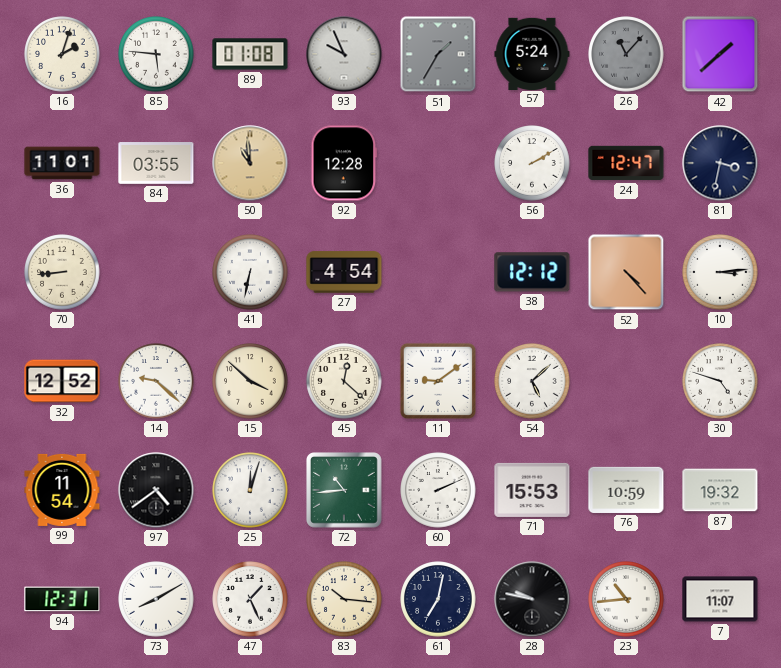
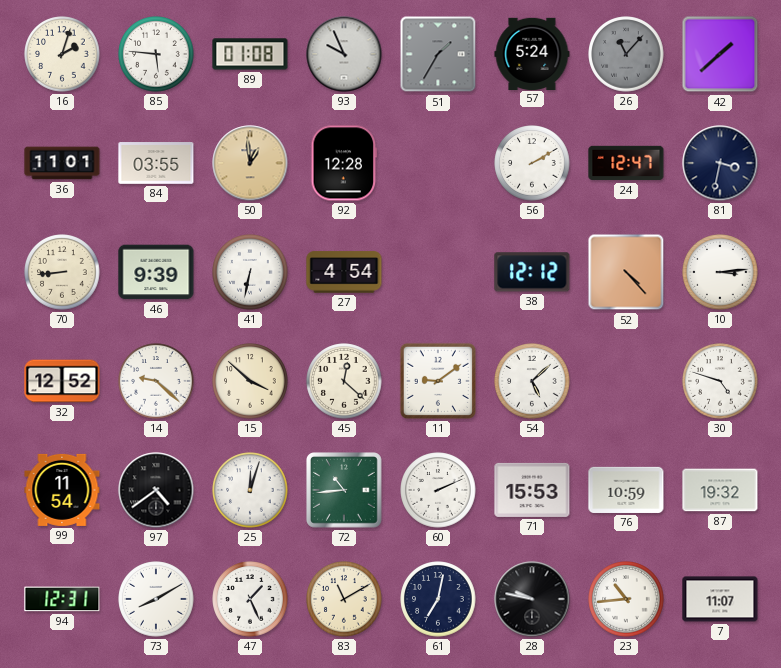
50: 10:59 -> 12:59 (250, 163)
46: none -> 9:39 (156, 272)
83: 10:16 -> 11:10 (344, 599)
